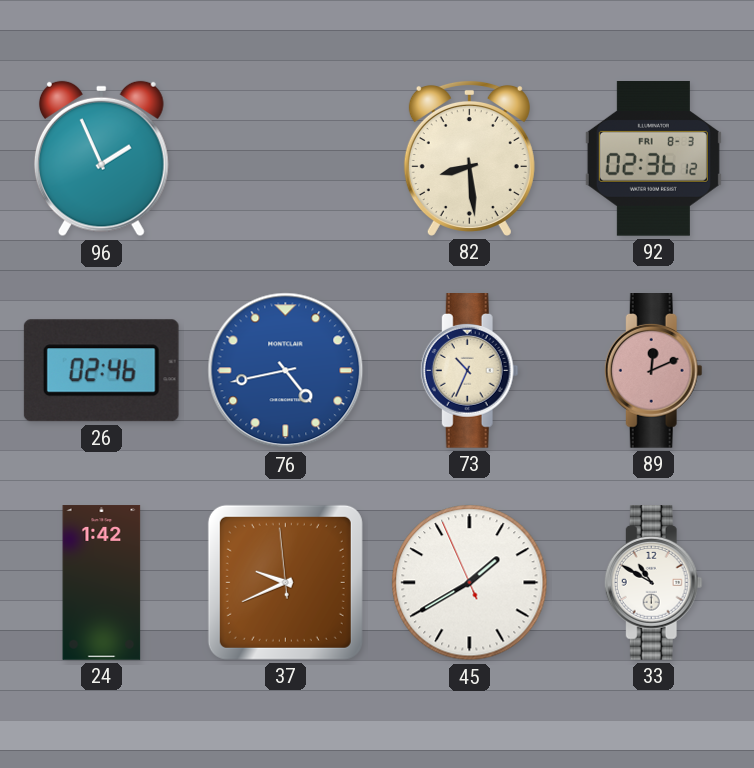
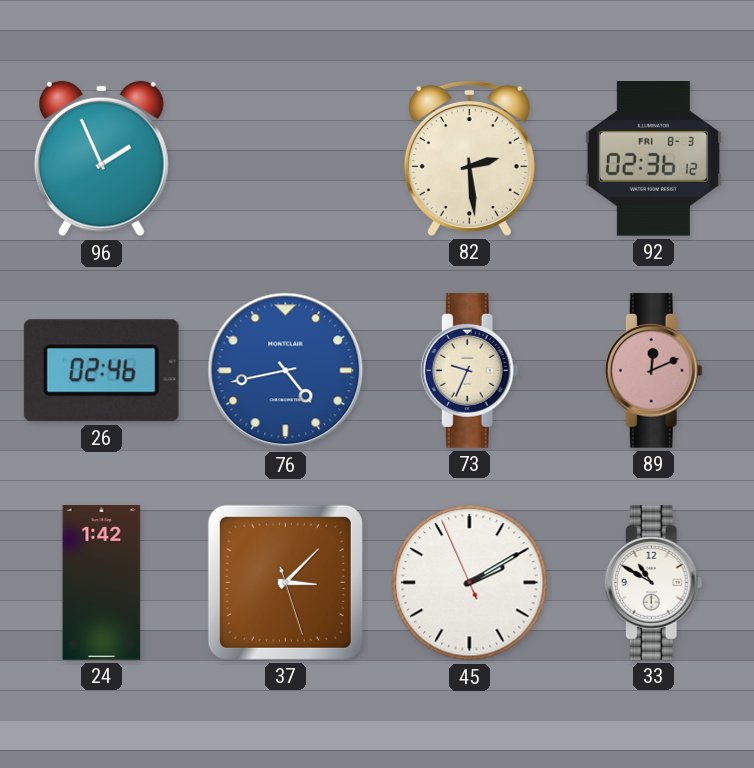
82: 8:29 -> 2:29 (469, 158)
73: 10:34 -> 9:34 (469, 371)
37: 9:40 -> 3:07 (285, 582)
45: 1:39 -> 2:09 (470, 583)
